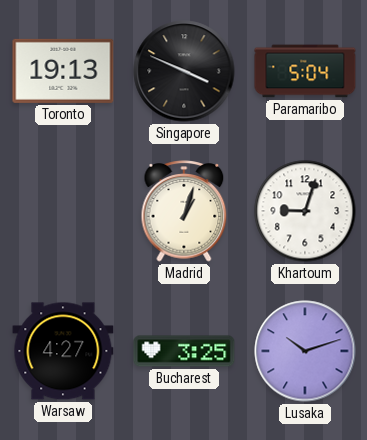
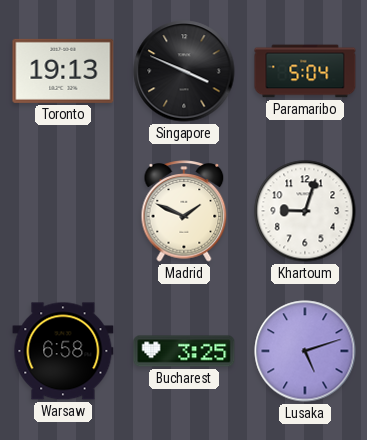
Madrid: 1:03 -> 1:49 (184, 211)
Warsaw: 4:27 -> 6:58 (63, 351)
Lusaka: 10:12 -> 5:12 (305, 351)
